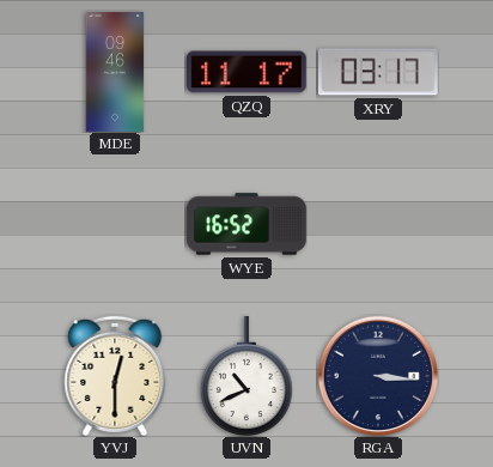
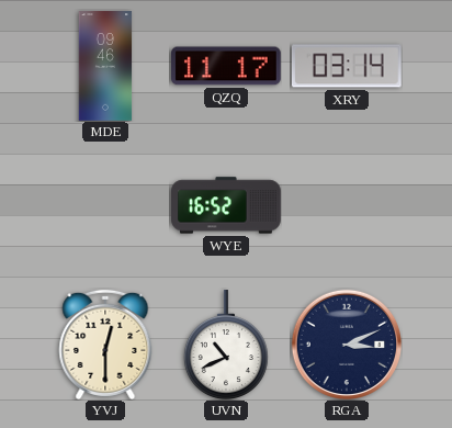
XRY: 03:17 -> 03:14 (347, 66)
RGA: 3:16 -> 3:11 (346, 343)
